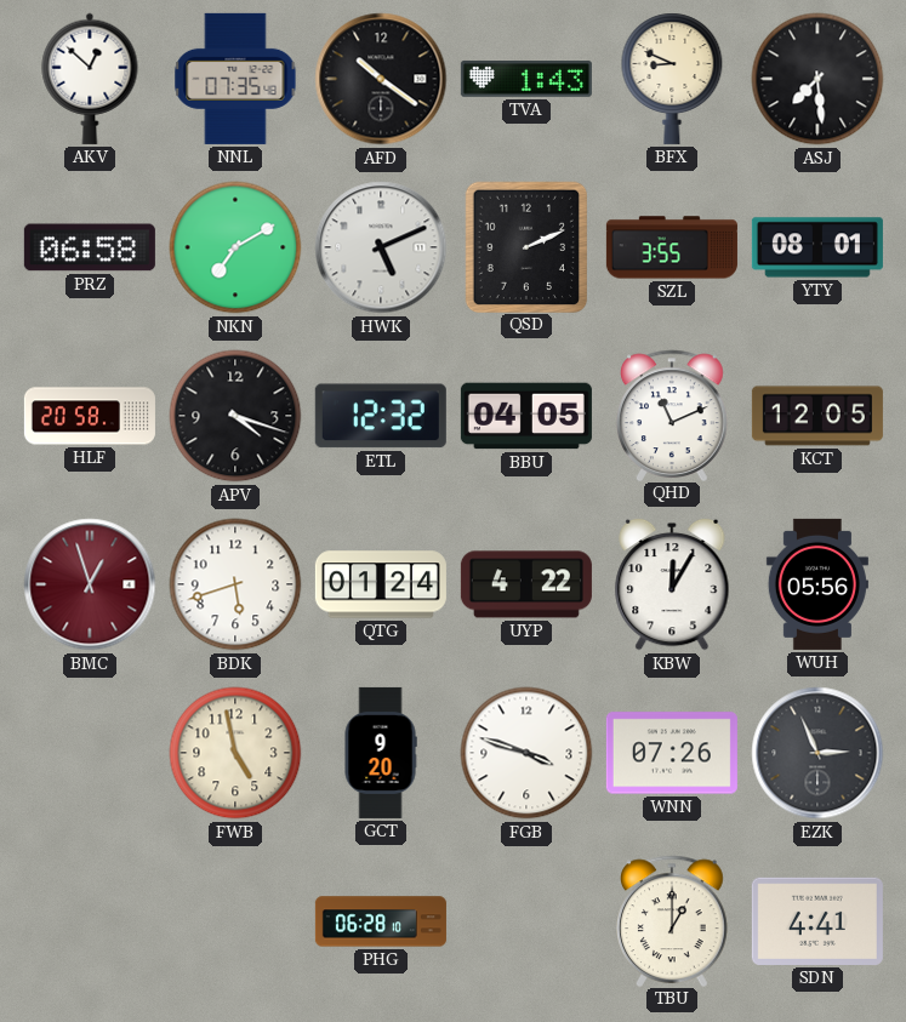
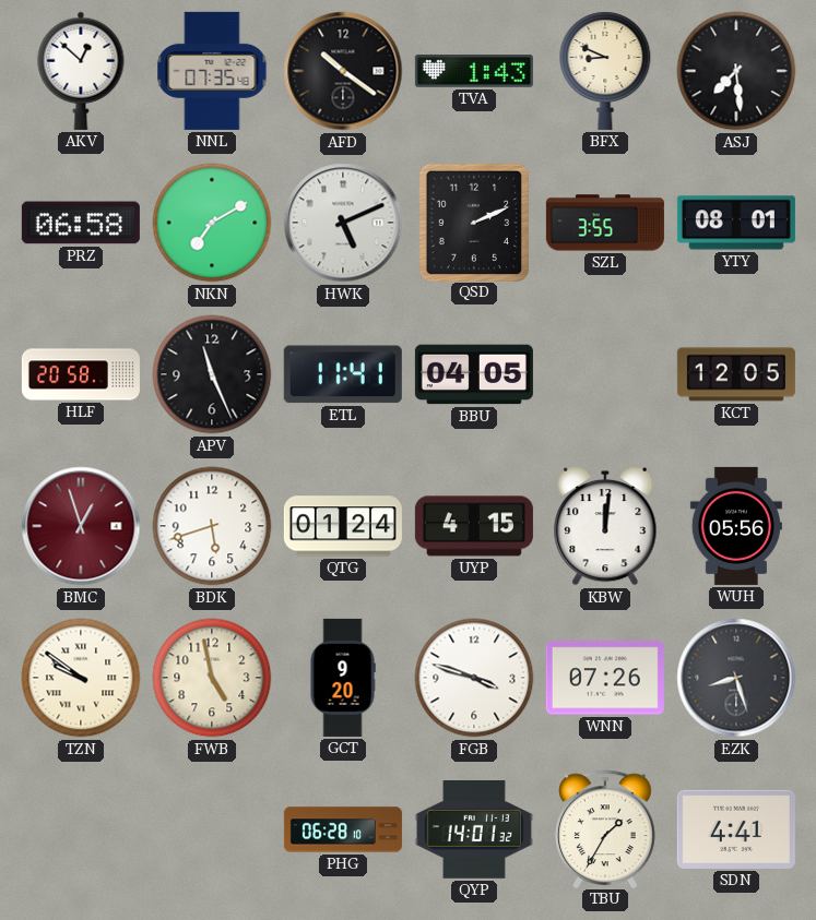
APV: 4:18 -> 11:26 (212, 374)
ETL: 12:32 -> 11:41 (343, 374)
QHD: 11:11 -> none (673, 415)
UYP: 4:22 -> 4:15 (474, 526)
KBW: 12:05 -> 12:01 (605, 526)
TZN: none -> 9:51 (81, 678)
EZK: 2:56 -> 8:27 (736, 678)
QYP: none -> 14:01 (474, 831)
TBU: 1:00 -> 1:35 (606, 828)
